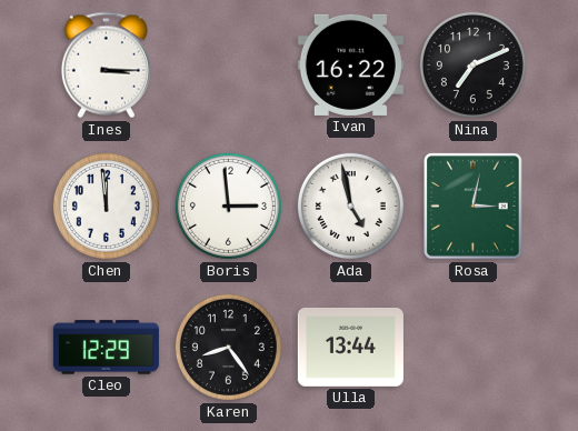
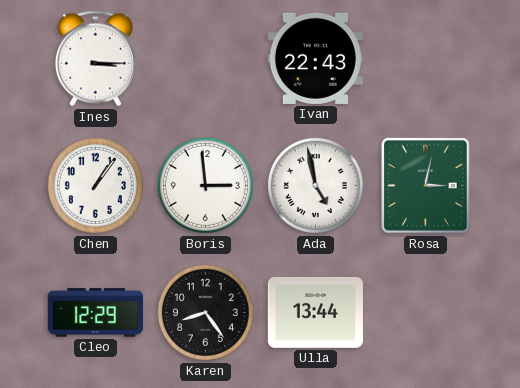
Ivan: 16:22 -> 22:43 (315, 58)
Nina: 7:11 -> none (472, 64)
Chen: 11:59 -> 1:06 (95, 185)
